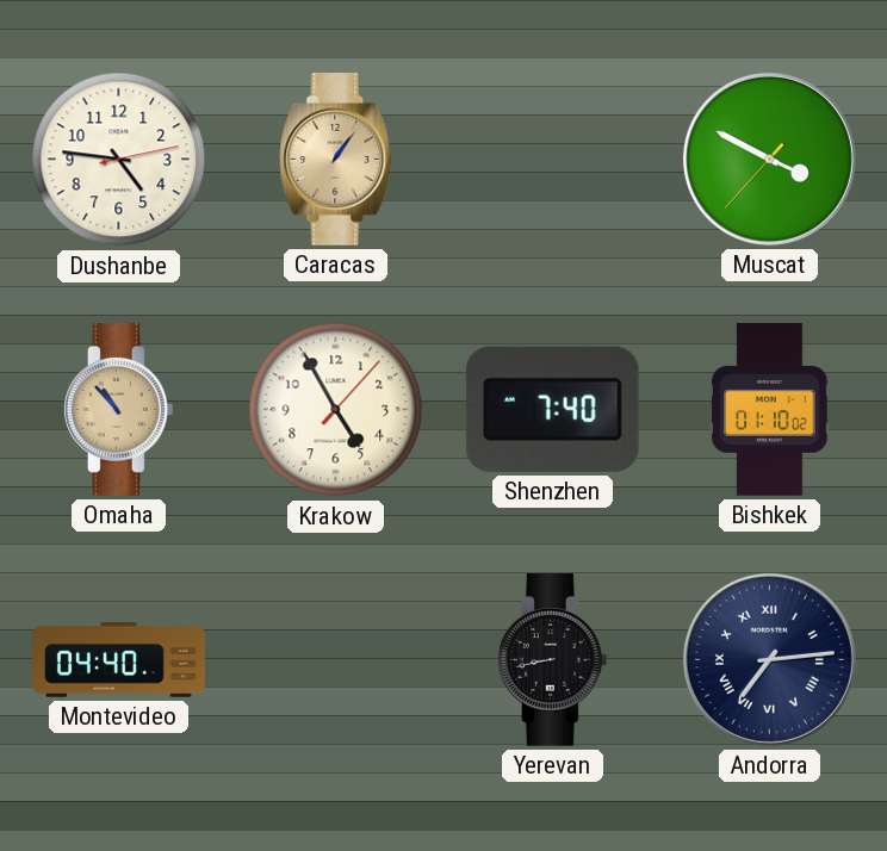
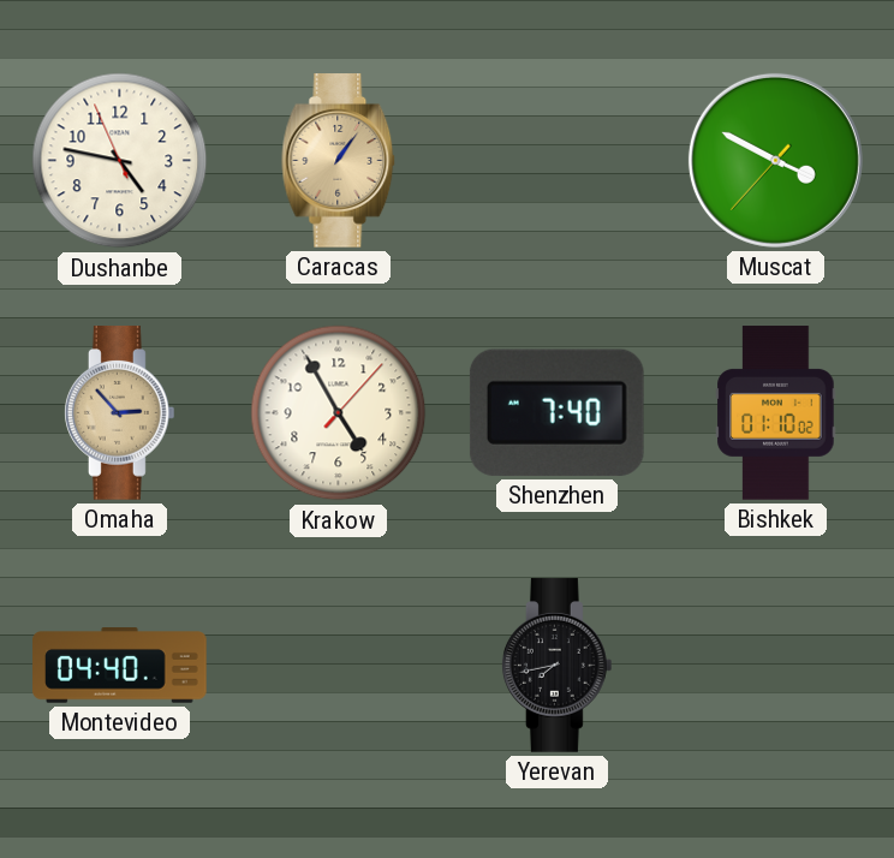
Dushanbe: 4:46:13 -> 4:46:56 (120, 161)
Omaha: 10:53 -> 2:53 (119, 413)
Yerevan: 8:43 -> 7:43 (556, 666)
Andorra: 7:14 -> none (769, 659)
